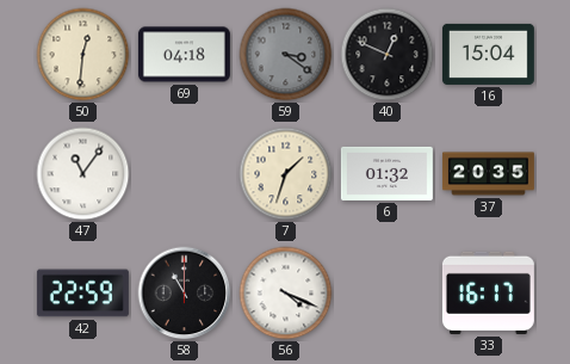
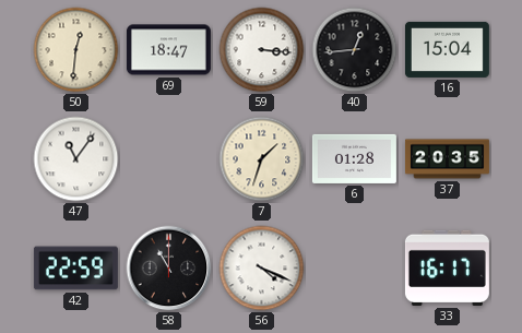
69: 04:18 -> 18:47 (168, 50)
59: 3:21 -> 3:16 (262, 50)
59 dial: grey -> white (262, 50)
40: 12:49 -> 12:44 (355, 50)
6: 01:32 -> 01:28 (354, 158)
